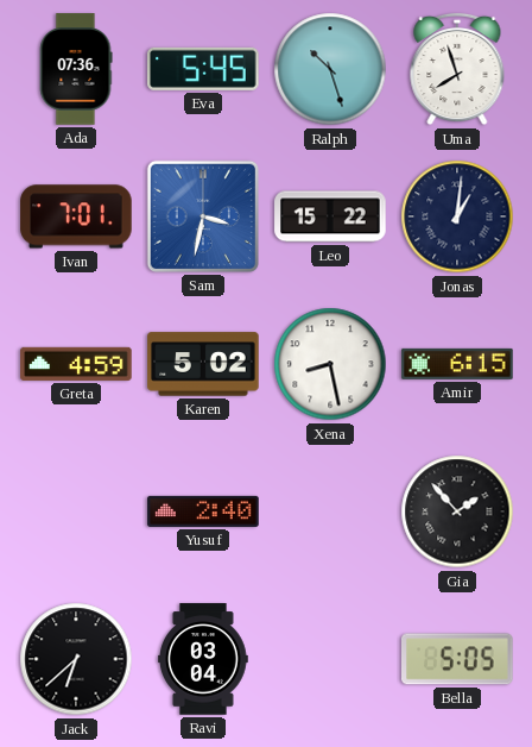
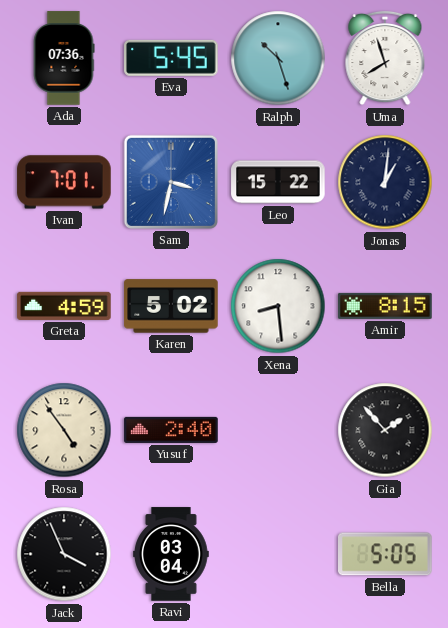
Xena: 8:28 -> 8:29 (278, 306)
Amir: 6:15 -> 8:15 (385, 306)
Rosa: none -> 4:54 (64, 430)
Jack: 6:38 -> 3:56 (64, 554)
